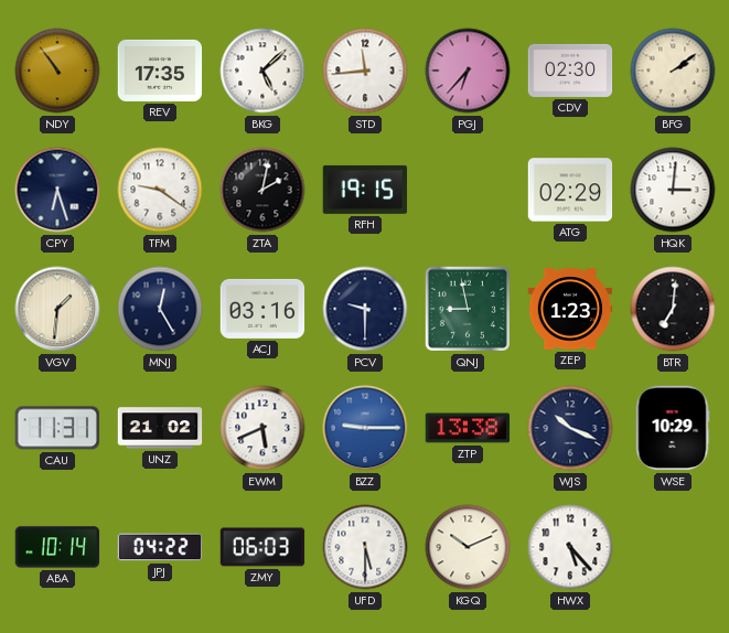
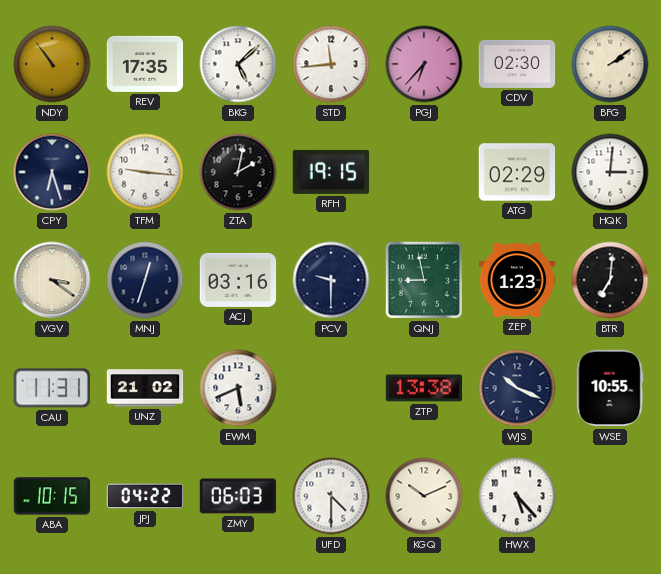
TFM: 9:21 -> 9:16 (145, 172)
VGV: 1:31 -> 3:21 (52, 280)
MNJ: 12:25 -> 12:33 (145, 280)
BZZ: 9:15 -> none (365, 428)
WSE: 10:29 -> 10:55 (610, 388)
ABA: 10:14 -> 10:15 (52, 496)
UFD: 5:30 -> 4:30 (331, 496)
